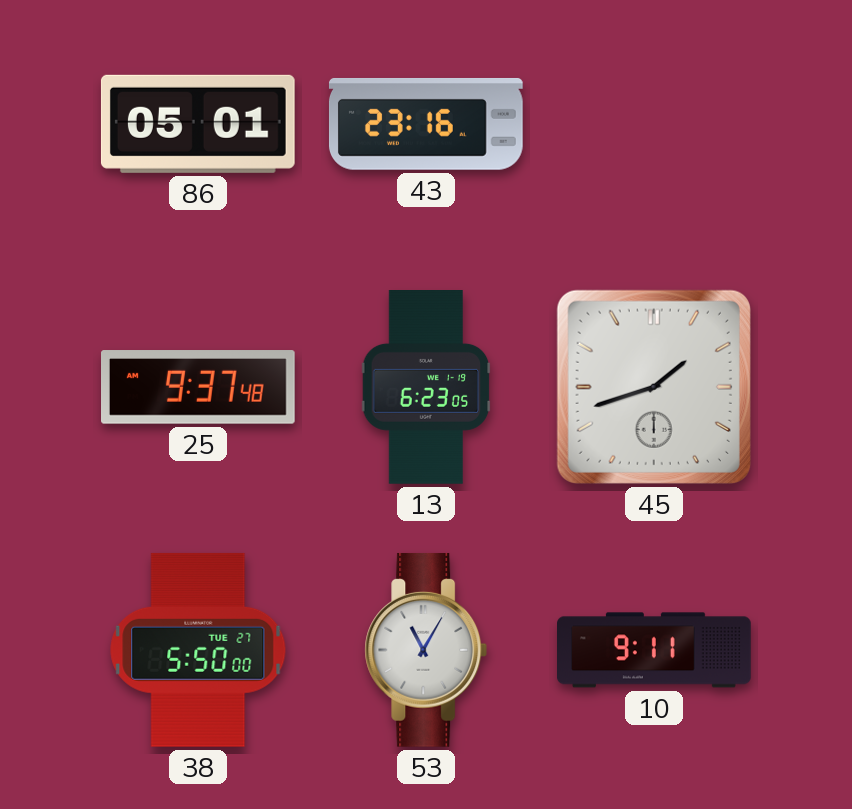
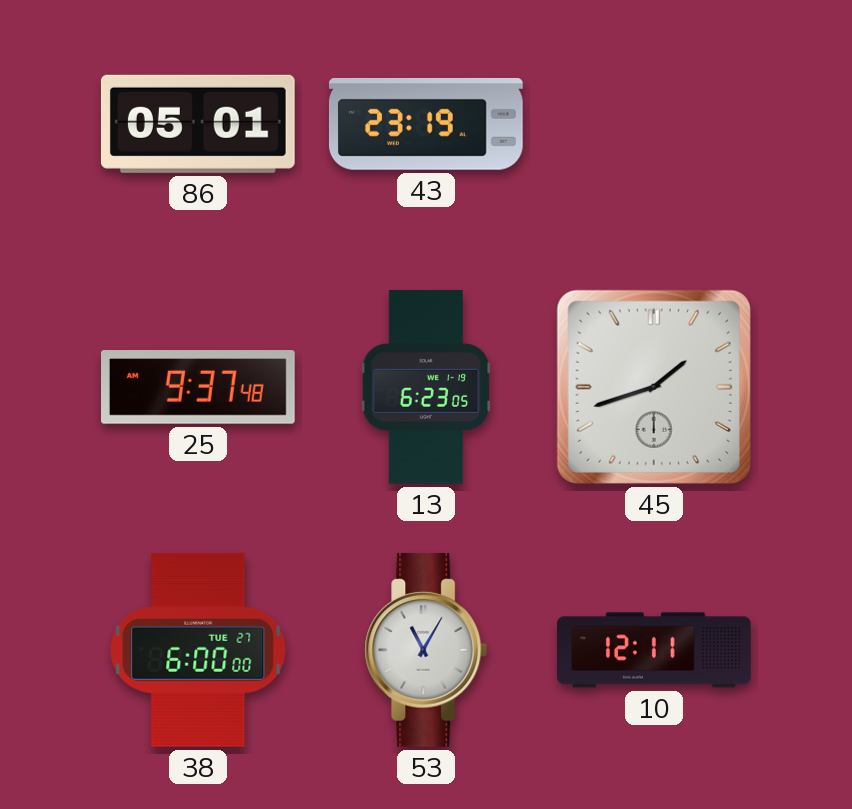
43: 23:16 -> 23:19 (426, 124)
38: 5:50 -> 6:00 (198, 650)
10: 9:11 -> 12:11 (655, 650)
